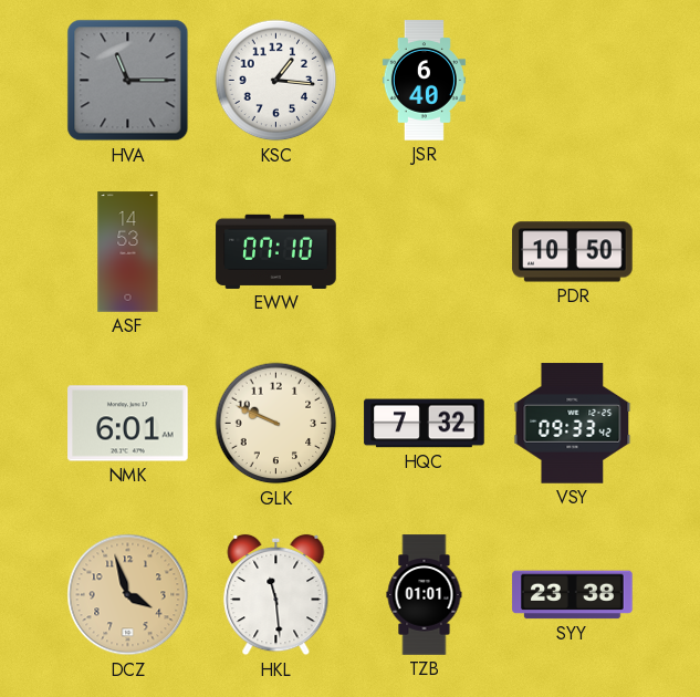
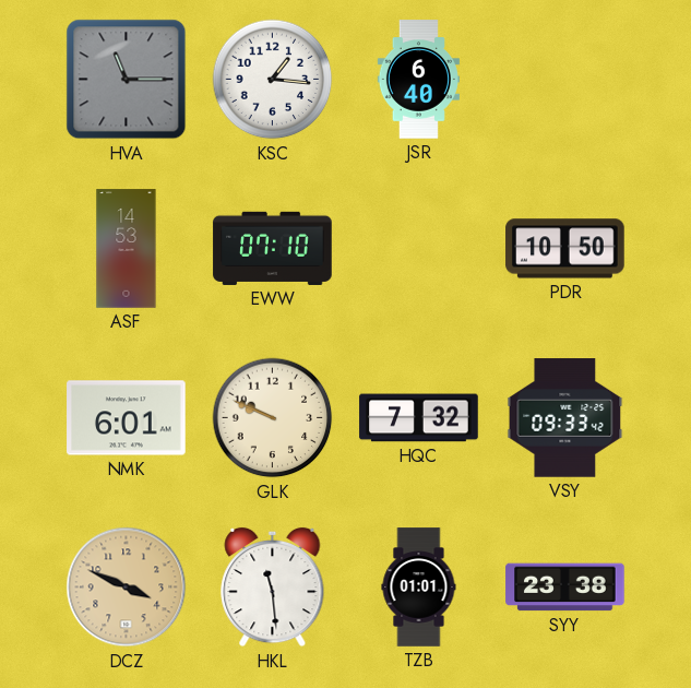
DCZ: 3:57 -> 3:49 (127, 588)
